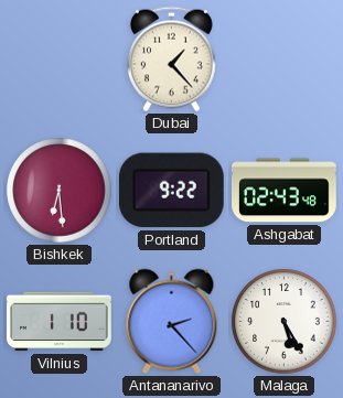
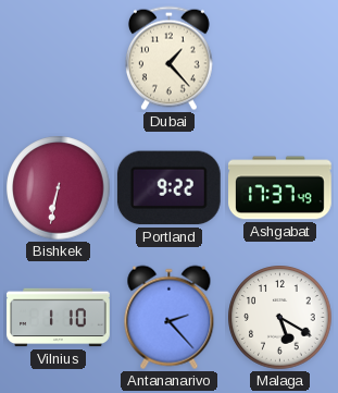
Bishkek: 6:29 -> 6:32 (59, 188)
Ashgabat: 02:43 -> 17:37 (280, 188)
Malaga: 5:25 -> 5:20 (280, 318)
